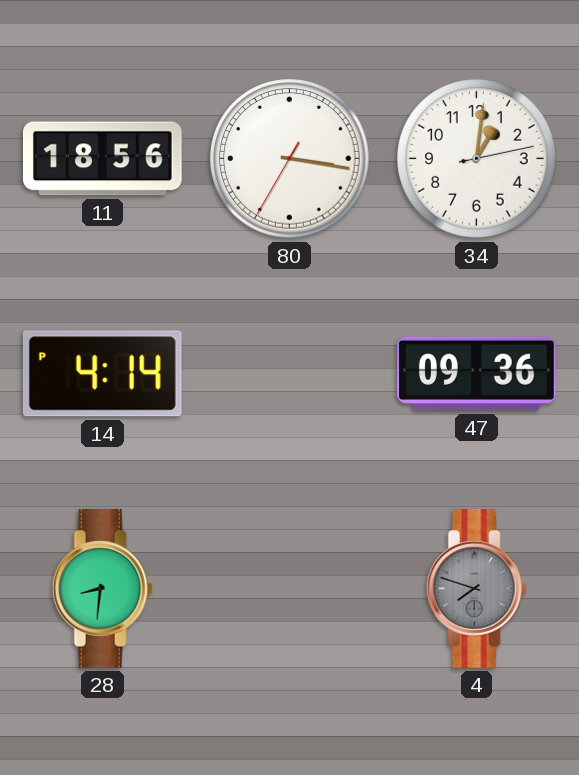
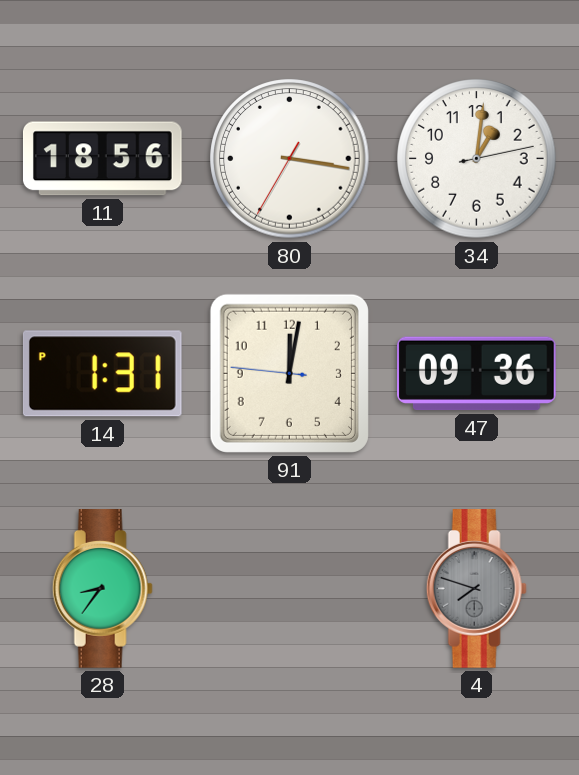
14: 4:14 -> 1:31 (102, 374)
91: none -> 12:01 (289, 373)
28: 8:31 -> 8:36 (102, 589)
